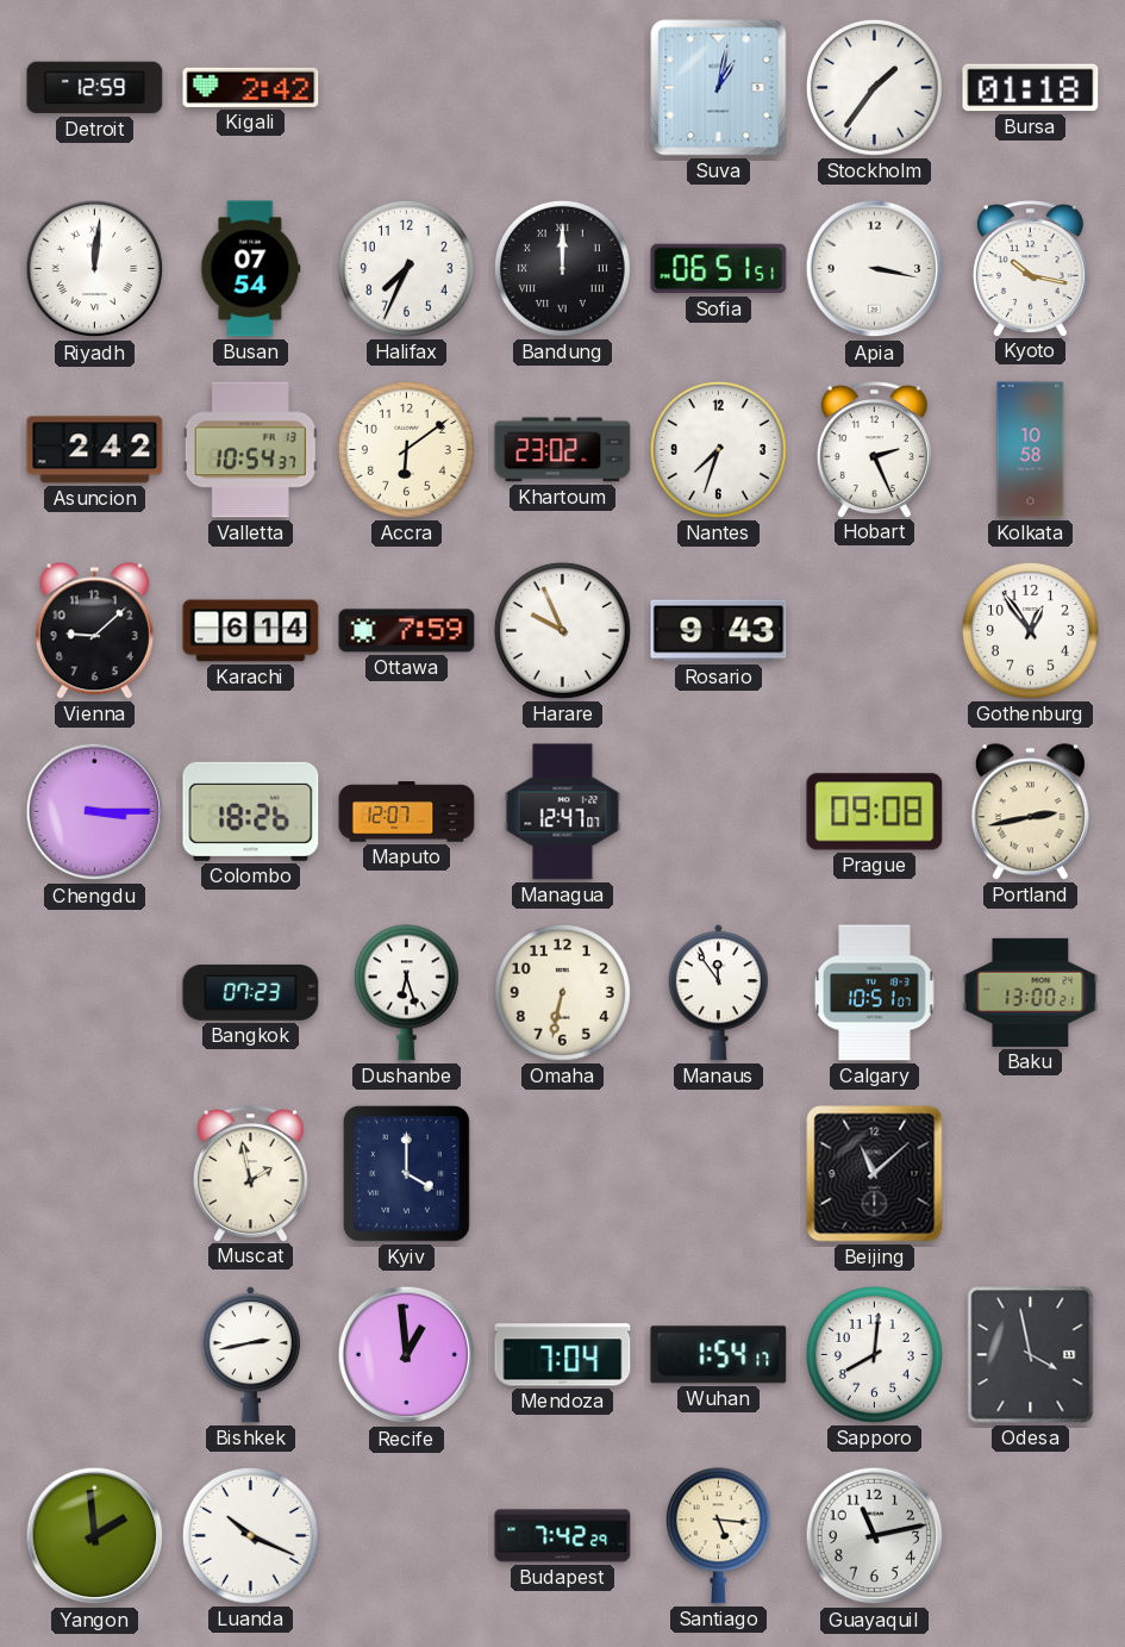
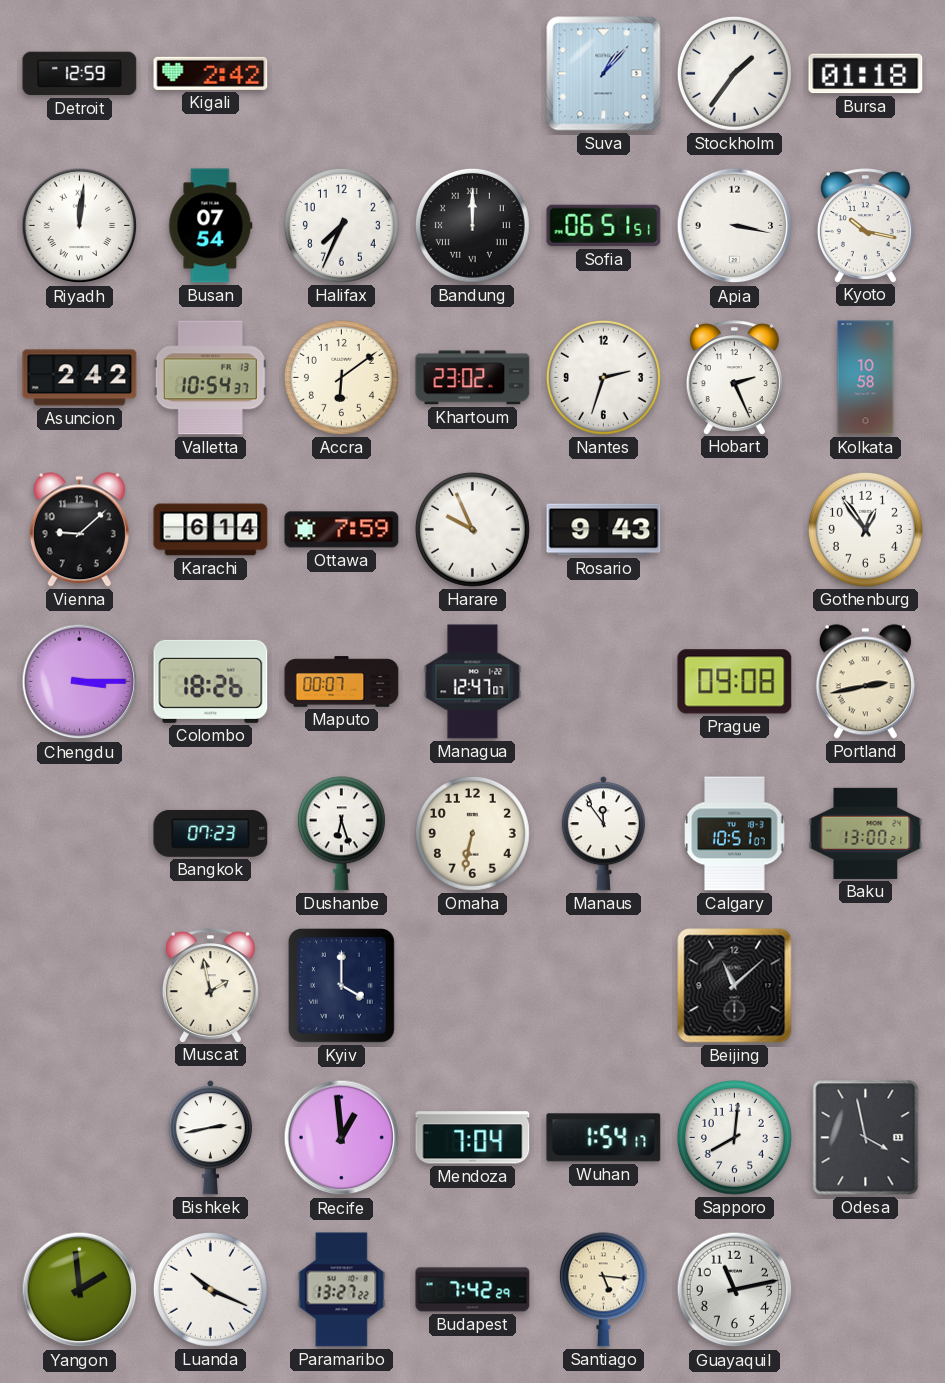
Suva: 1:02 -> 1:07 (604, 74)
Nantes: 7:33 -> 2:33 (603, 377)
Maputo: 12:07 -> 00:07 (342, 682)
Paramaribo: none -> 13:27 (342, 1290)
